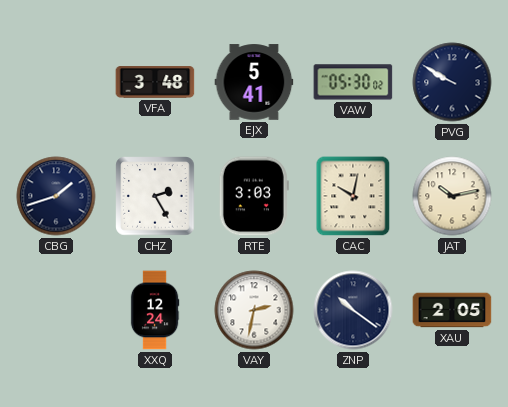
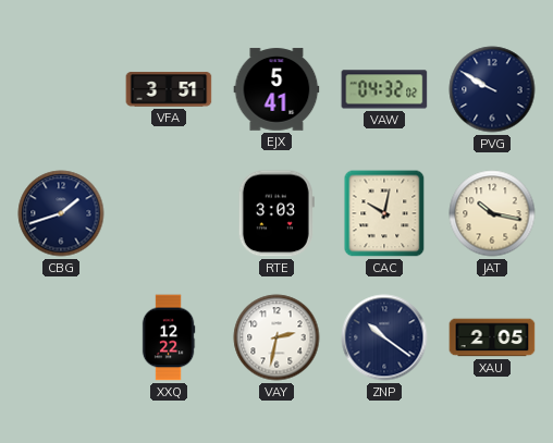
VFA: 3:48 -> 3:51 (169, 89)
VAW: 05:30 -> 04:32 (384, 89)
CHZ: 2:25 -> none (155, 196)
JAT: 10:13 -> 10:17 (492, 213)
XXQ: 12:24 -> 12:22 (169, 337)
